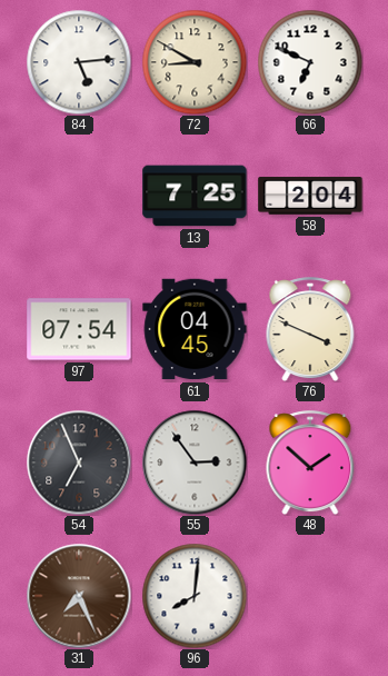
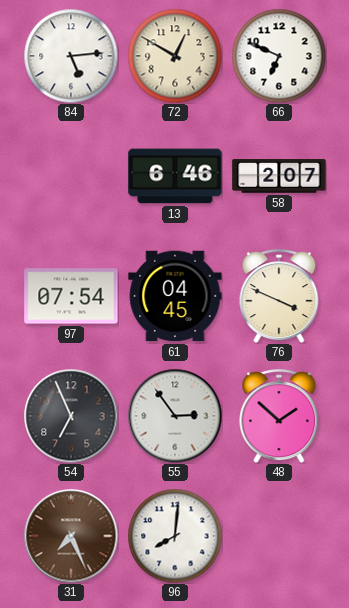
72: 8:50 -> 12:50 (175, 56)
13: 7:25 -> 6:46 (175, 176)
58: 2:04 -> 2:07 (279, 176)
